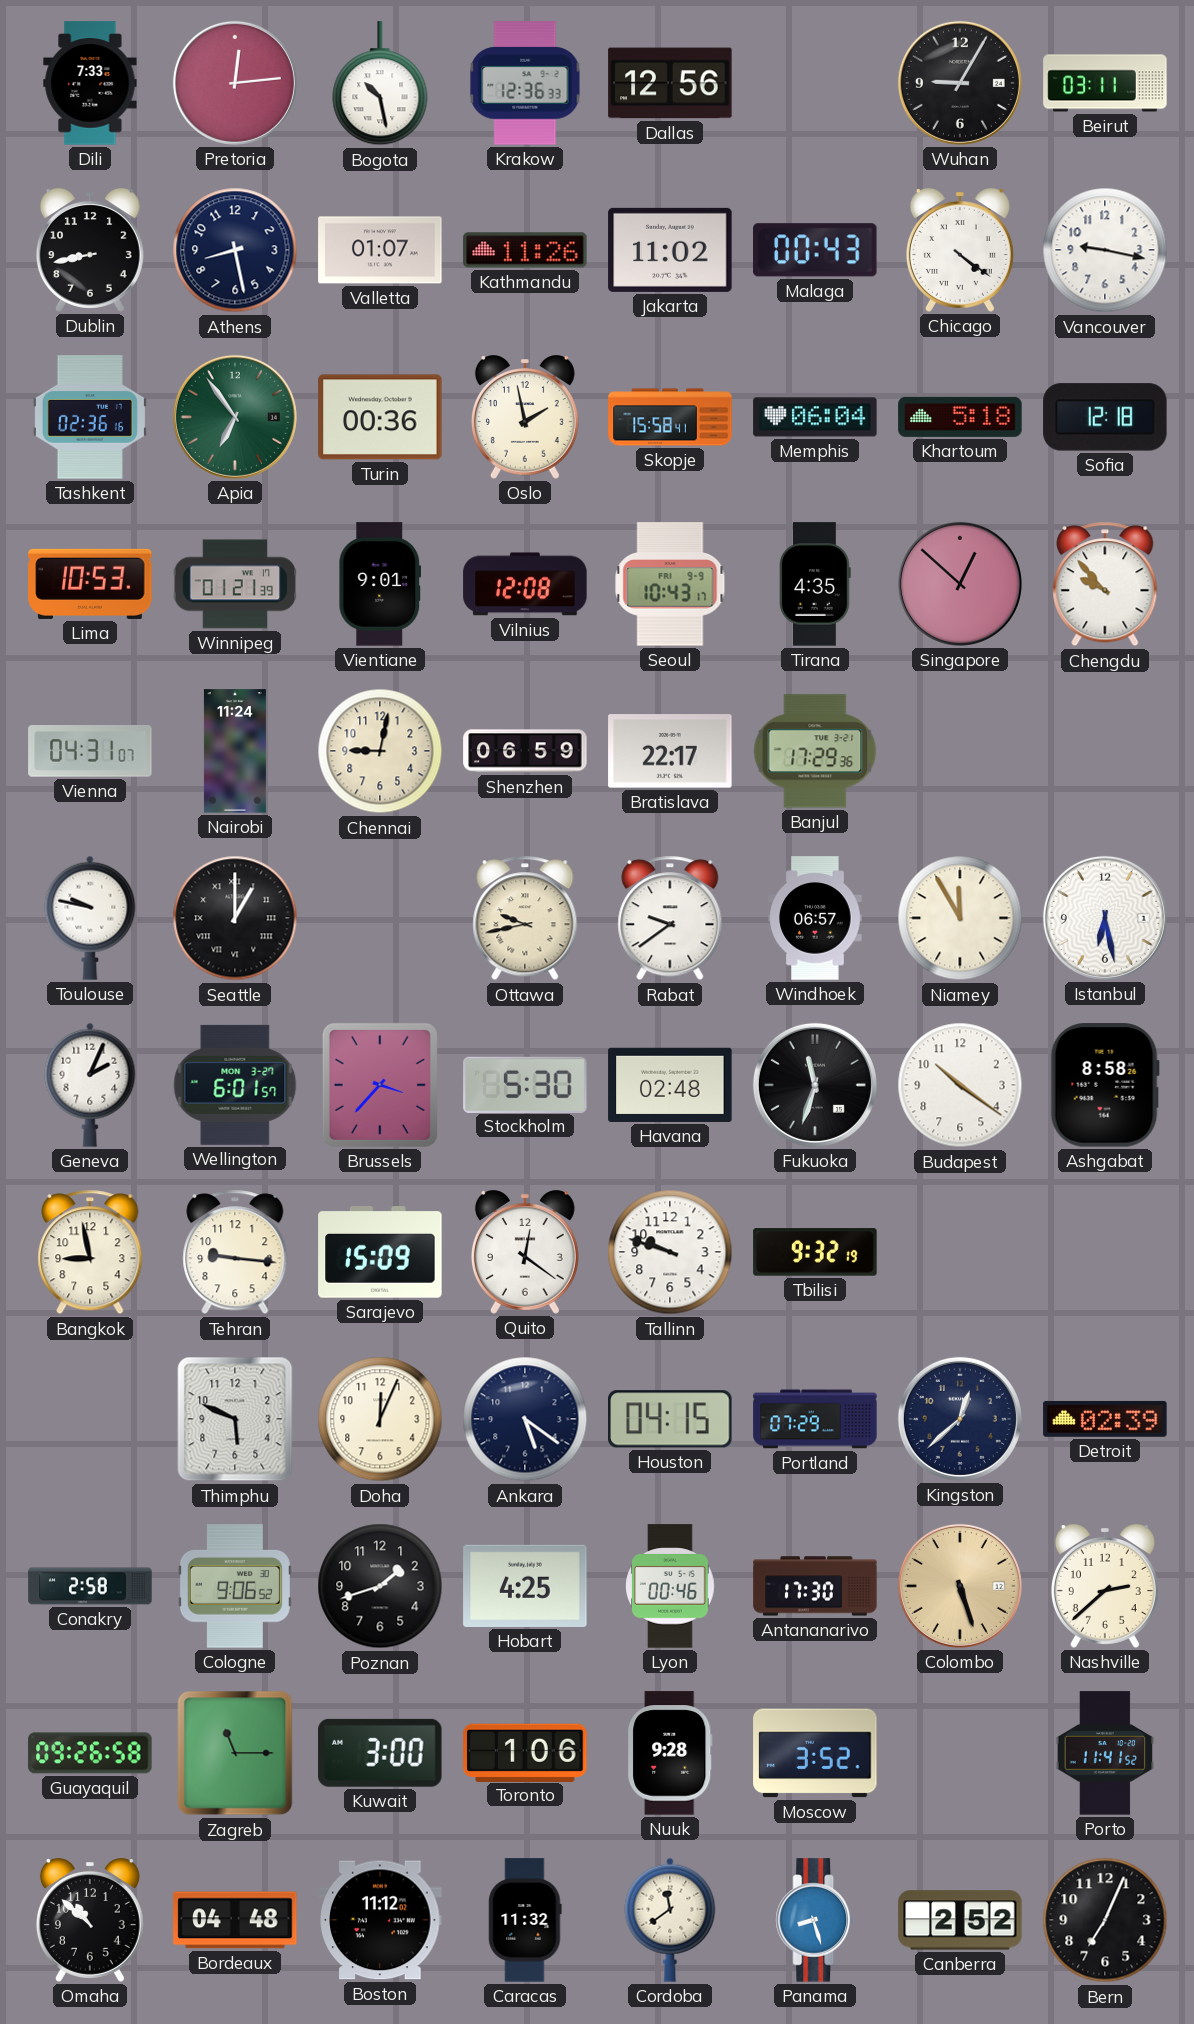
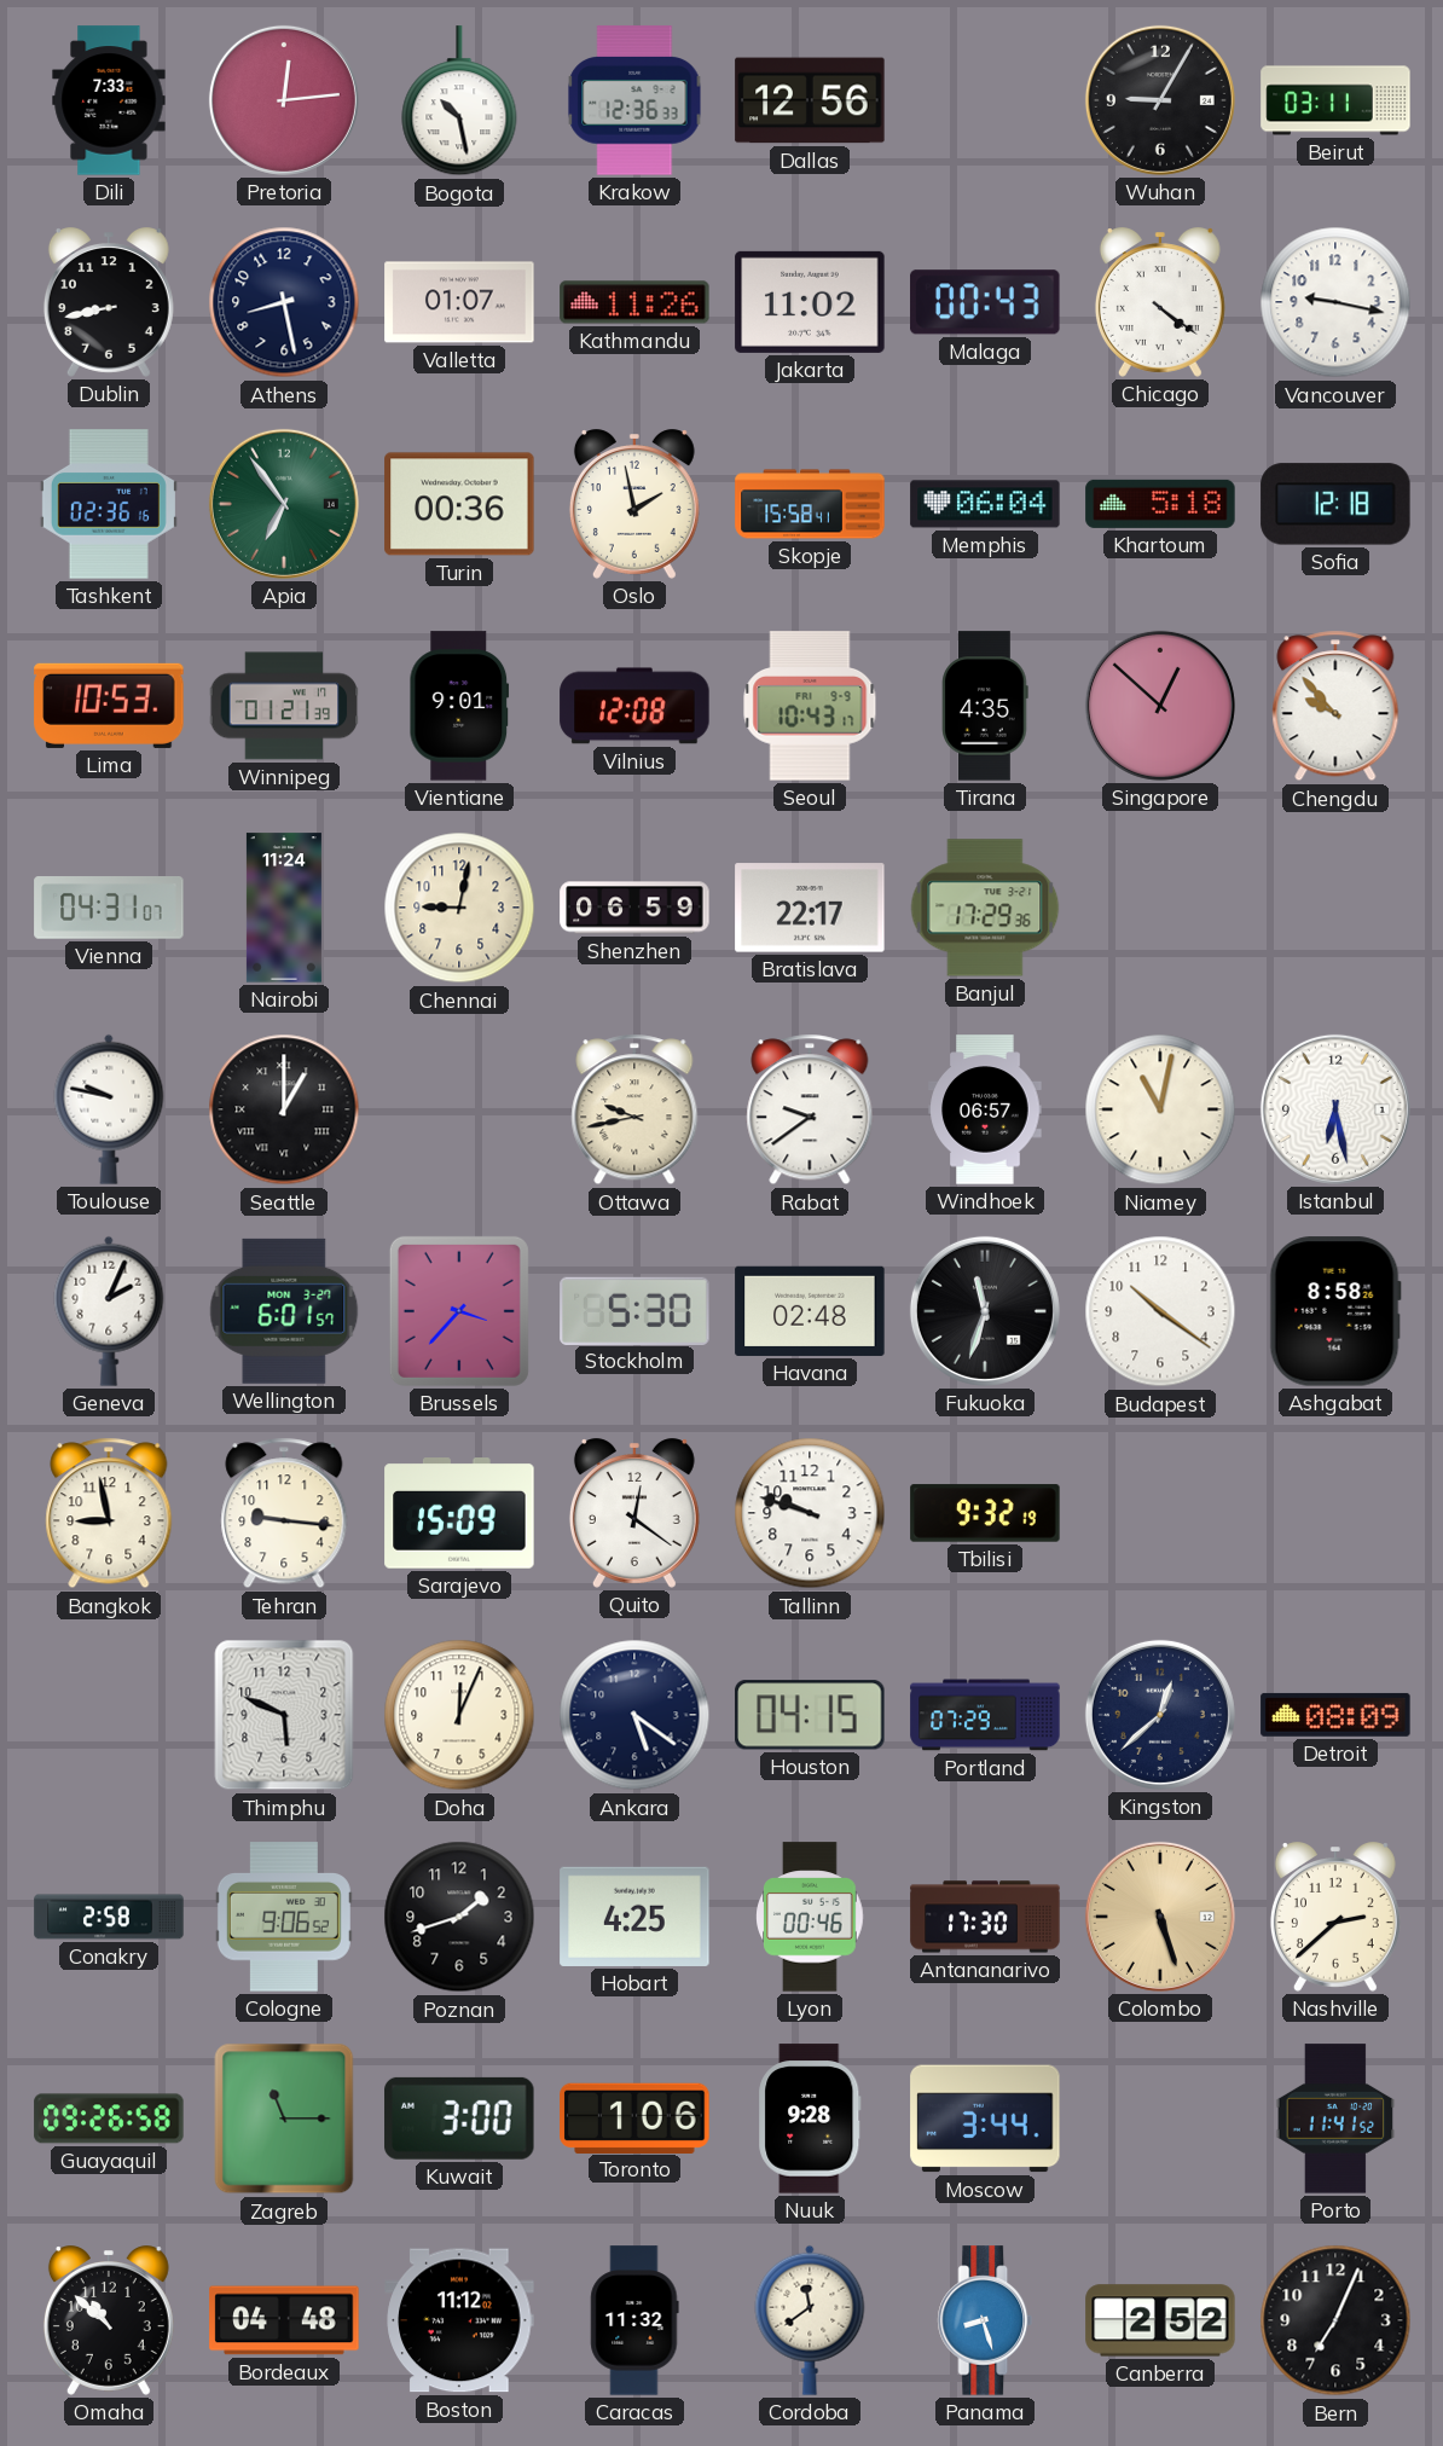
Niamey: 11:55 -> 11:02 (1160, 1109)
Detroit: 02:39 -> 08:09 (1335, 1715)
Moscow: 3:52 -> 3:44 (985, 2118)
